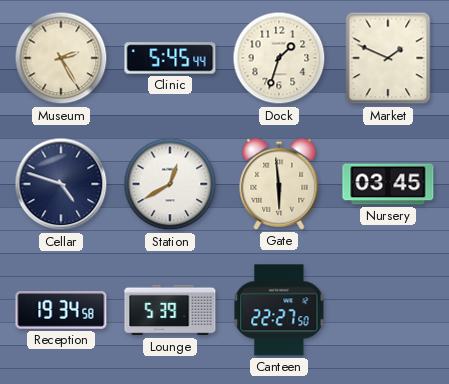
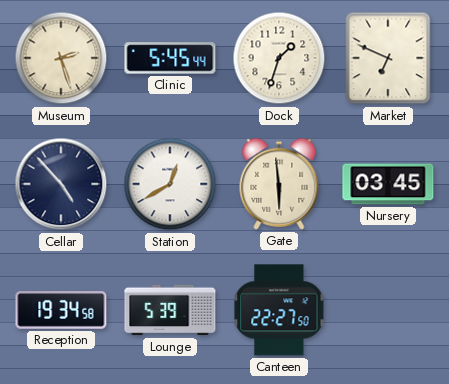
Museum: 2:25 -> 2:27 (61, 58)
Market: 1:49 -> 6:49 (388, 58)
Cellar: 4:48 -> 4:53 (61, 184)
